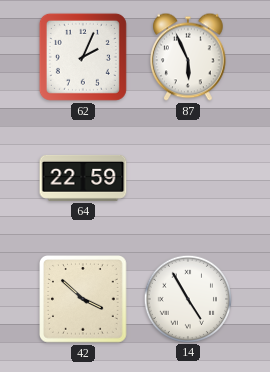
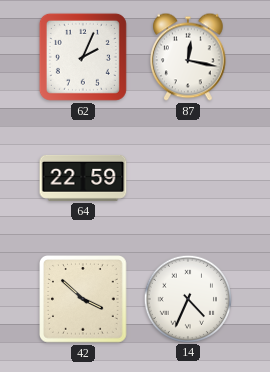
87: 5:56 -> 12:17 (189, 57)
14: 4:55 -> 4:34 (187, 298)
